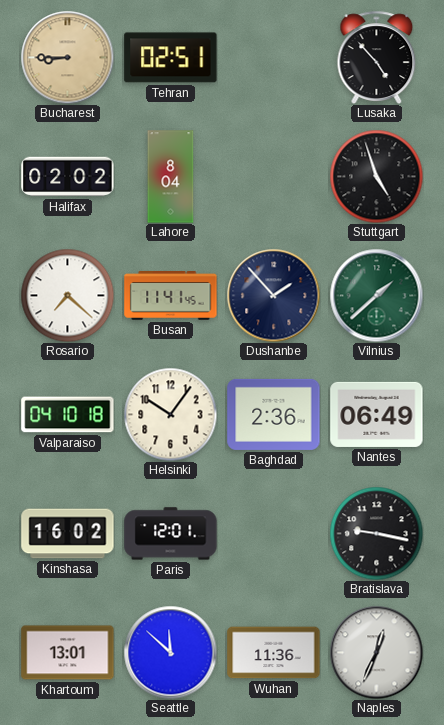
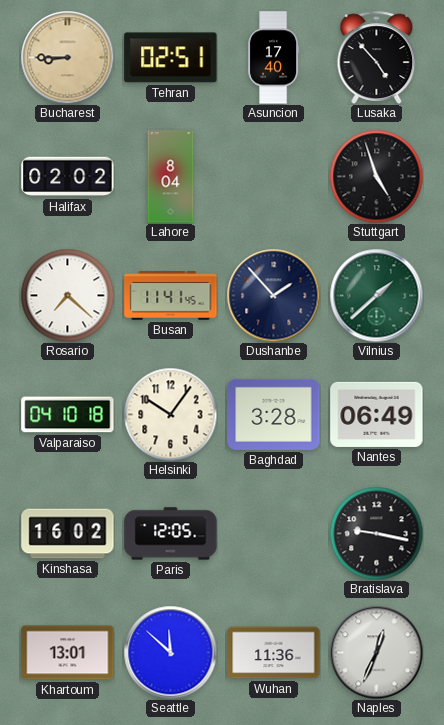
Asuncion: none -> 17:40 (274, 58)
Baghdad: 2:36 -> 3:28 (274, 414)
Paris: 12:01 -> 12:05 (171, 534)
